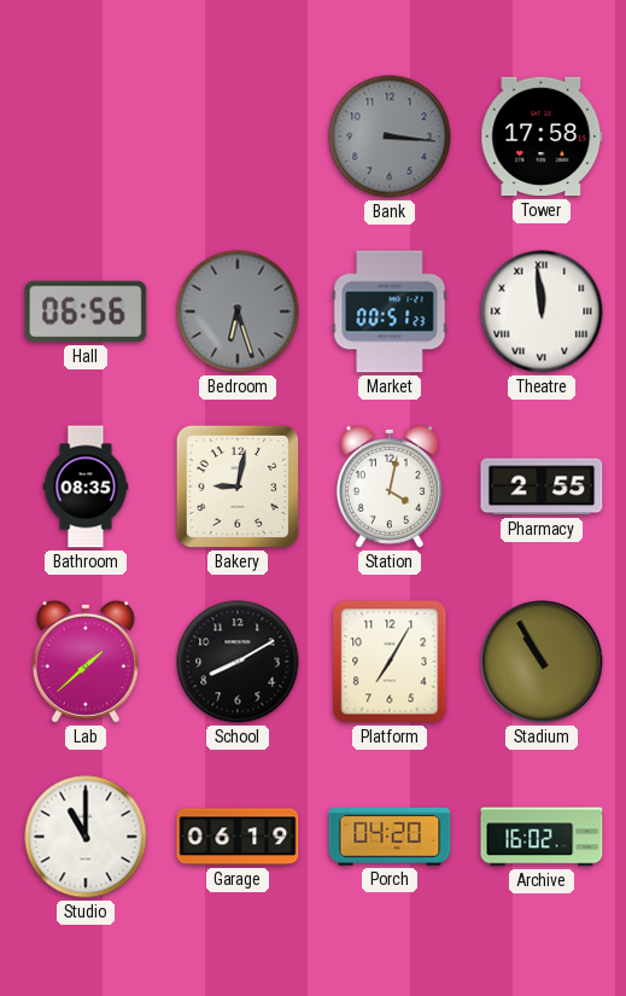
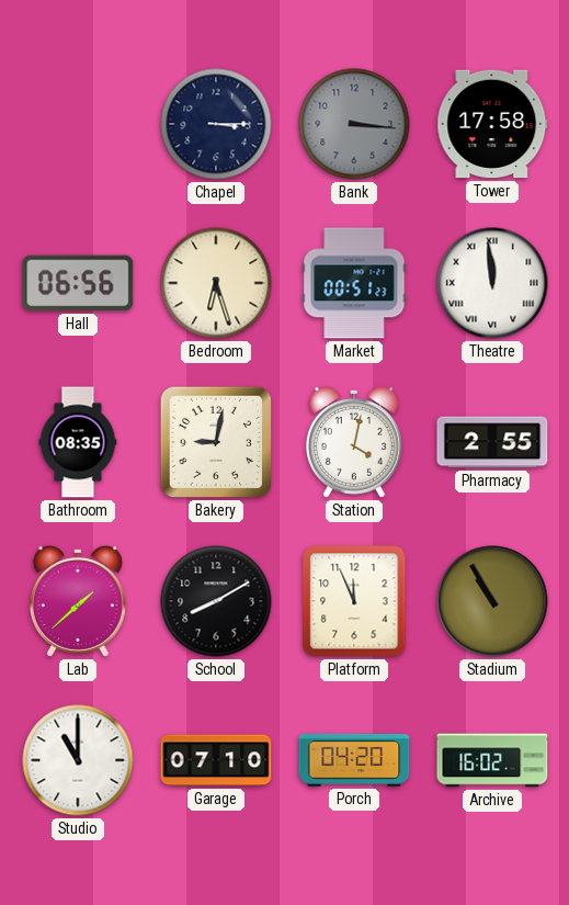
Chapel: none -> 3:15 (216, 124)
Bedroom dial: grey -> cream (216, 283)
Platform: 7:05 -> 11:56 (354, 601)
Garage: 06:19 -> 07:10 (216, 760)
